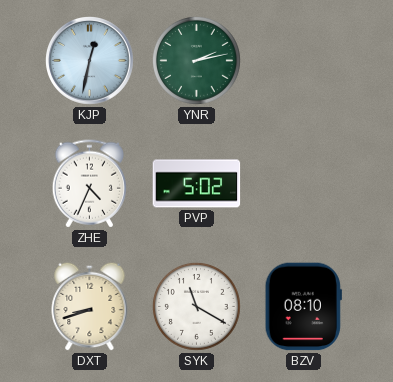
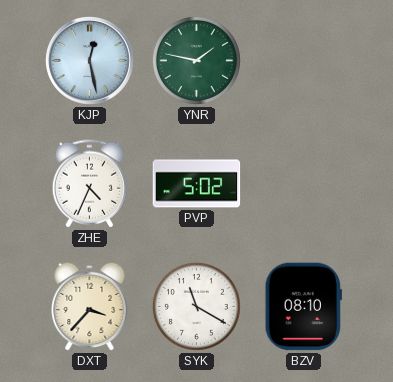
KJP: 12:32 -> 12:28 (90, 61)
YNR: 2:13 -> 1:47 (197, 61)
DXT: 8:42 -> 3:37 (90, 306)
